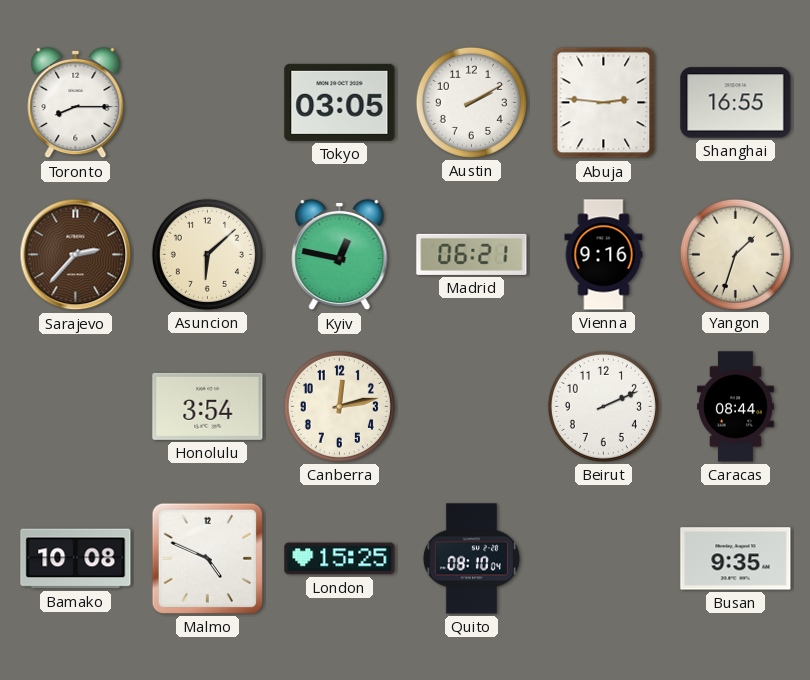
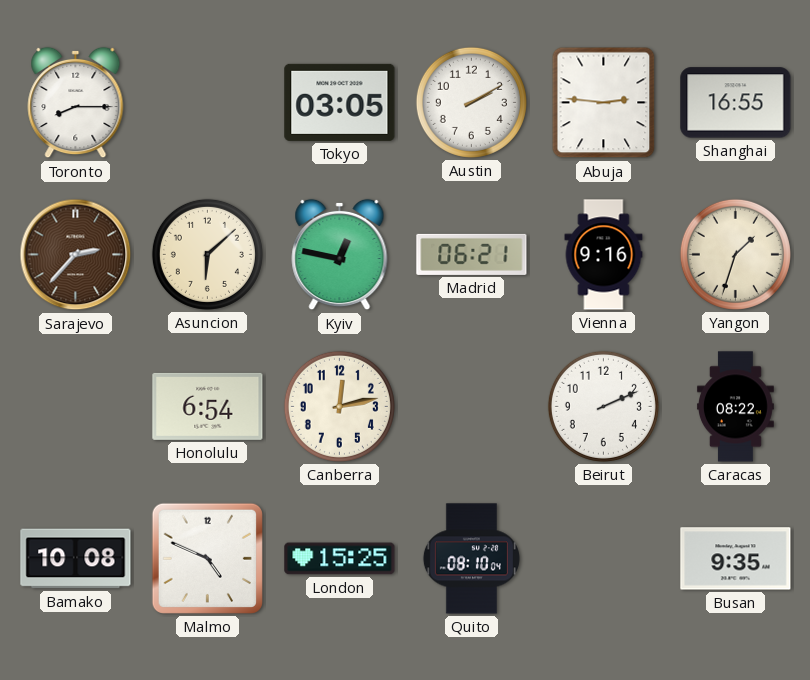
Honolulu: 3:54 -> 6:54 (208, 406)
Caracas: 08:44 -> 08:22 (735, 407)
